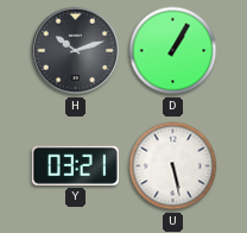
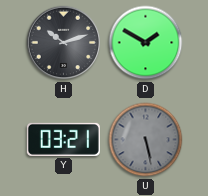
D: 1:05 -> 1:50 (146, 43)
U dial: white -> grey (146, 140)
